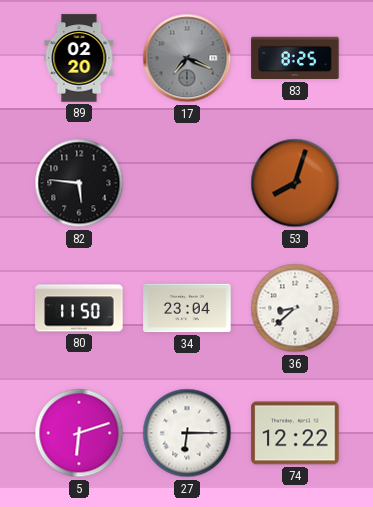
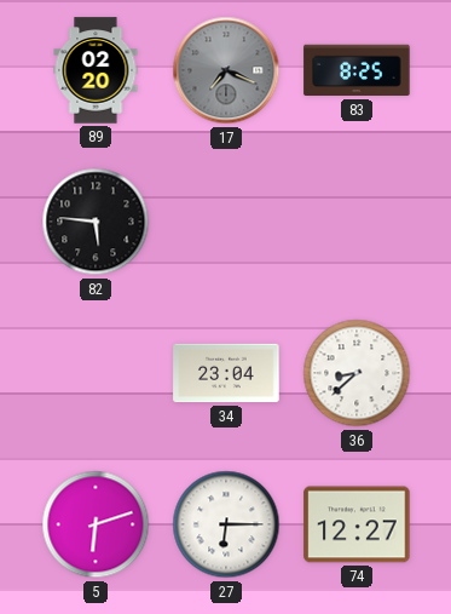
53: 8:03 -> none (295, 183)
80: 11:50 -> none (79, 308)
74: 12:22 -> 12:27 (357, 524)
